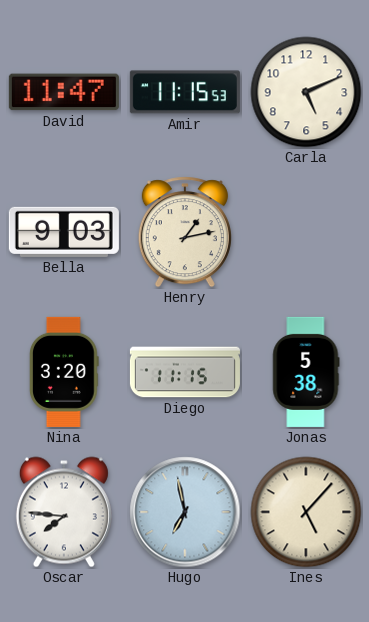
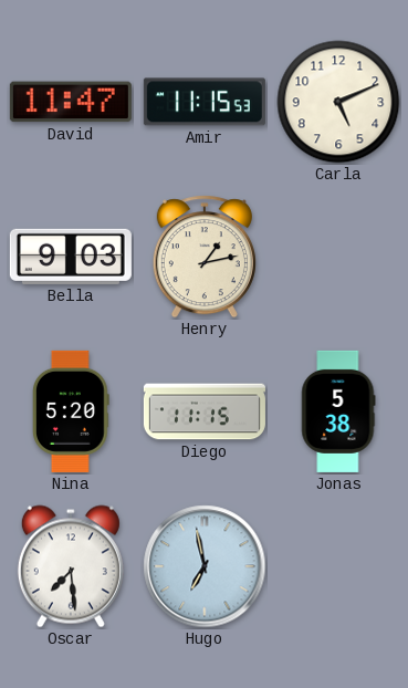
Nina: 3:20 -> 5:20 (71, 411)
Oscar: 7:46 -> 7:29 (71, 566)
Ines: 5:07 -> none (306, 512)
